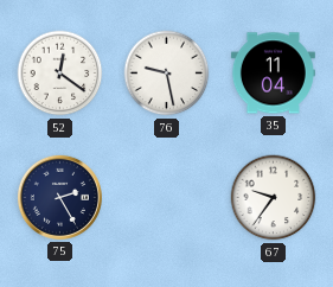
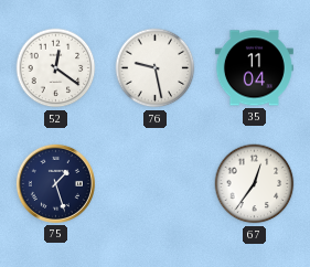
75: 2:25 -> 1:27 (55, 183)
67: 9:36 -> 12:36 (255, 184)
